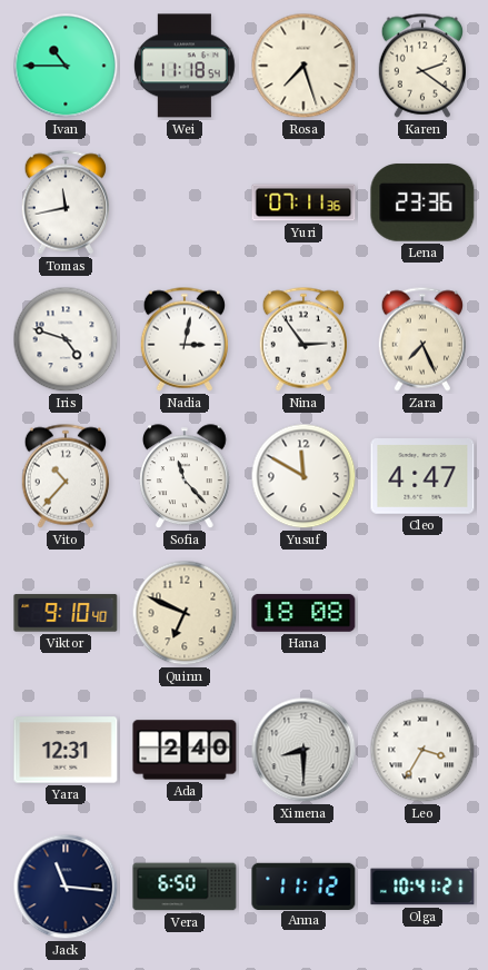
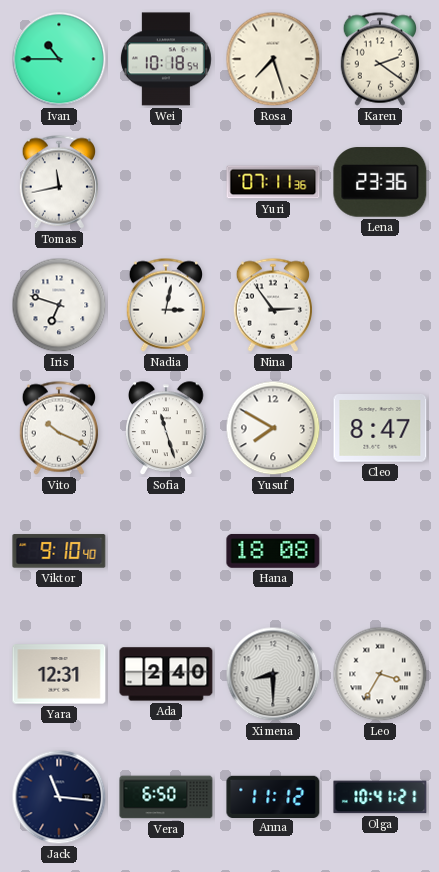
Wei: 11:18 -> 10:18 (166, 59)
Iris: 4:48 -> 6:48 (59, 305)
Zara: 7:26 -> none (421, 339)
Vito: 10:37 -> 10:19 (58, 428)
Sofia: 11:23 -> 11:27 (167, 429)
Yusuf: 11:50 -> 7:50 (273, 428)
Cleo: 4:47 -> 8:47 (380, 429)
Quinn: 6:49 -> none (185, 613)
